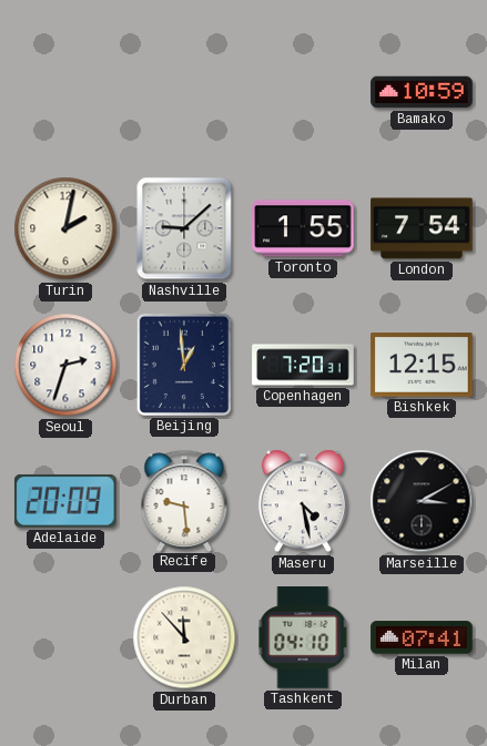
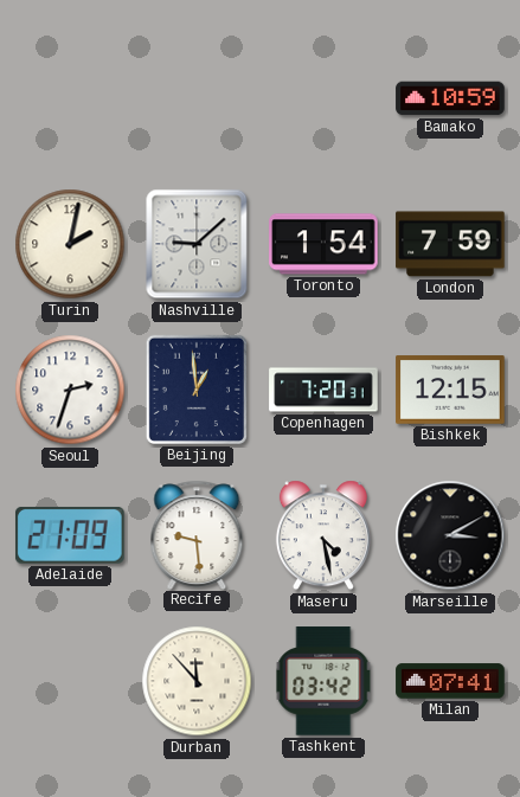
Toronto: 1:55 -> 1:54 (323, 244)
London: 7:54 -> 7:59 (450, 244)
Adelaide: 20:09 -> 21:09 (70, 535)
Tashkent: 04:10 -> 03:42 (323, 681)
